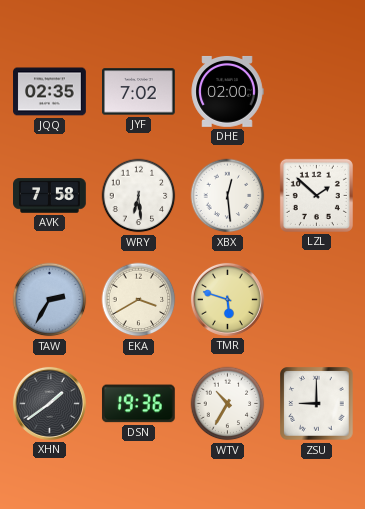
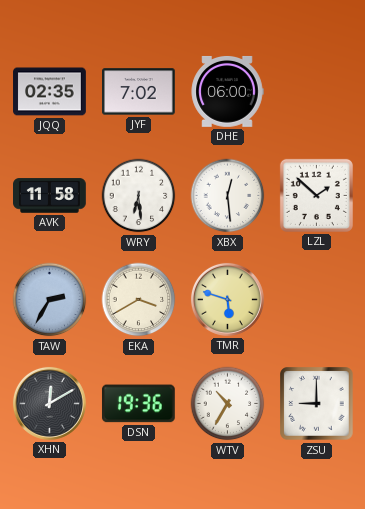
DHE: 02:00 -> 06:00 (227, 91)
AVK: 7:58 -> 11:58 (50, 196)
XHN: 1:39 -> 12:10 (49, 403)
